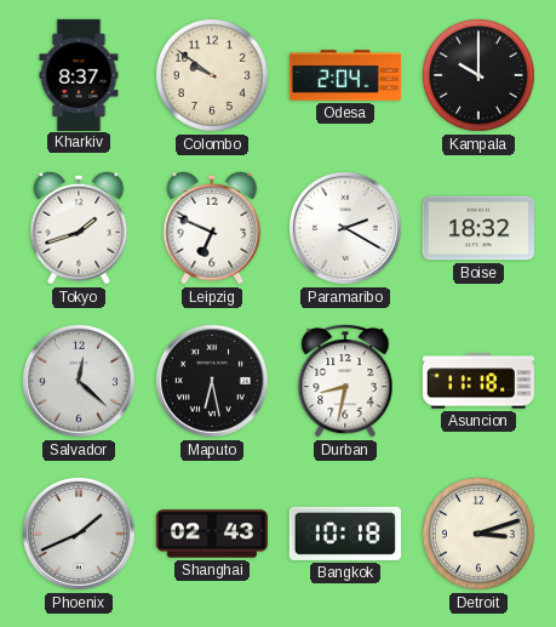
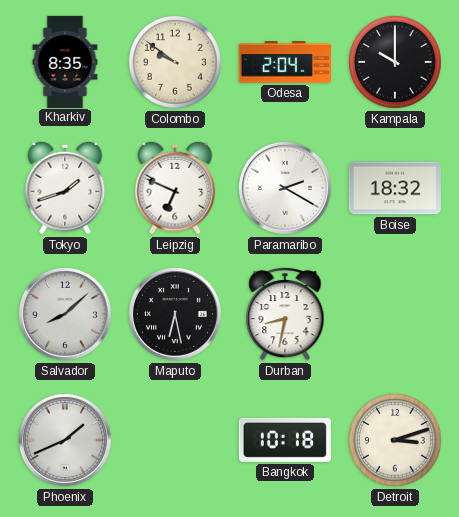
Kharkiv: 8:37 -> 8:35 (65, 61)
Salvador: 12:22 -> 8:08 (65, 314)
Asuncion: 11:18 -> none (478, 381)
Shanghai: 02:43 -> none (212, 534)
